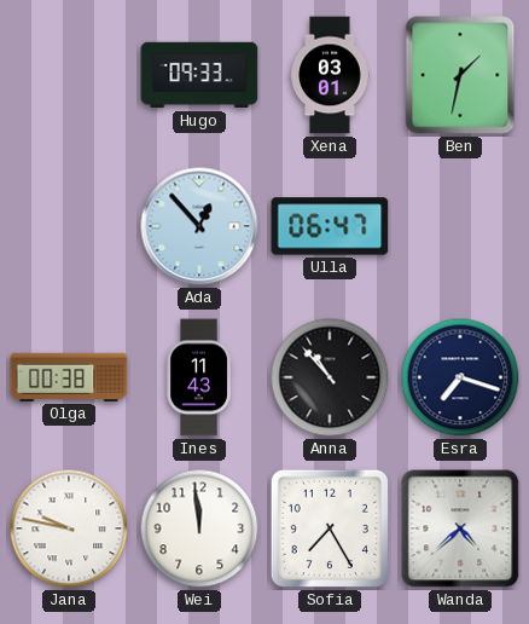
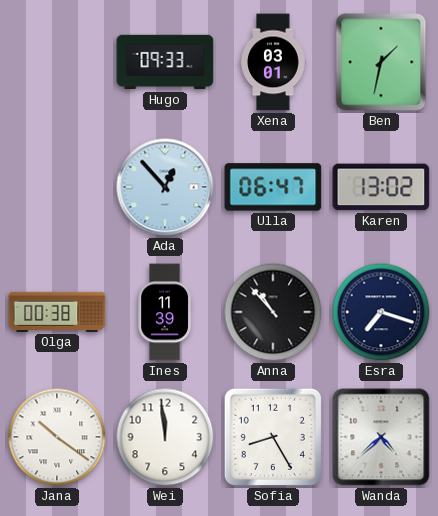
Karen: none -> 13:02 (381, 187)
Ines: 11:43 -> 11:39 (165, 312)
Jana: 9:47 -> 10:21 (57, 437)
Sofia: 7:25 -> 8:25 (273, 437)
